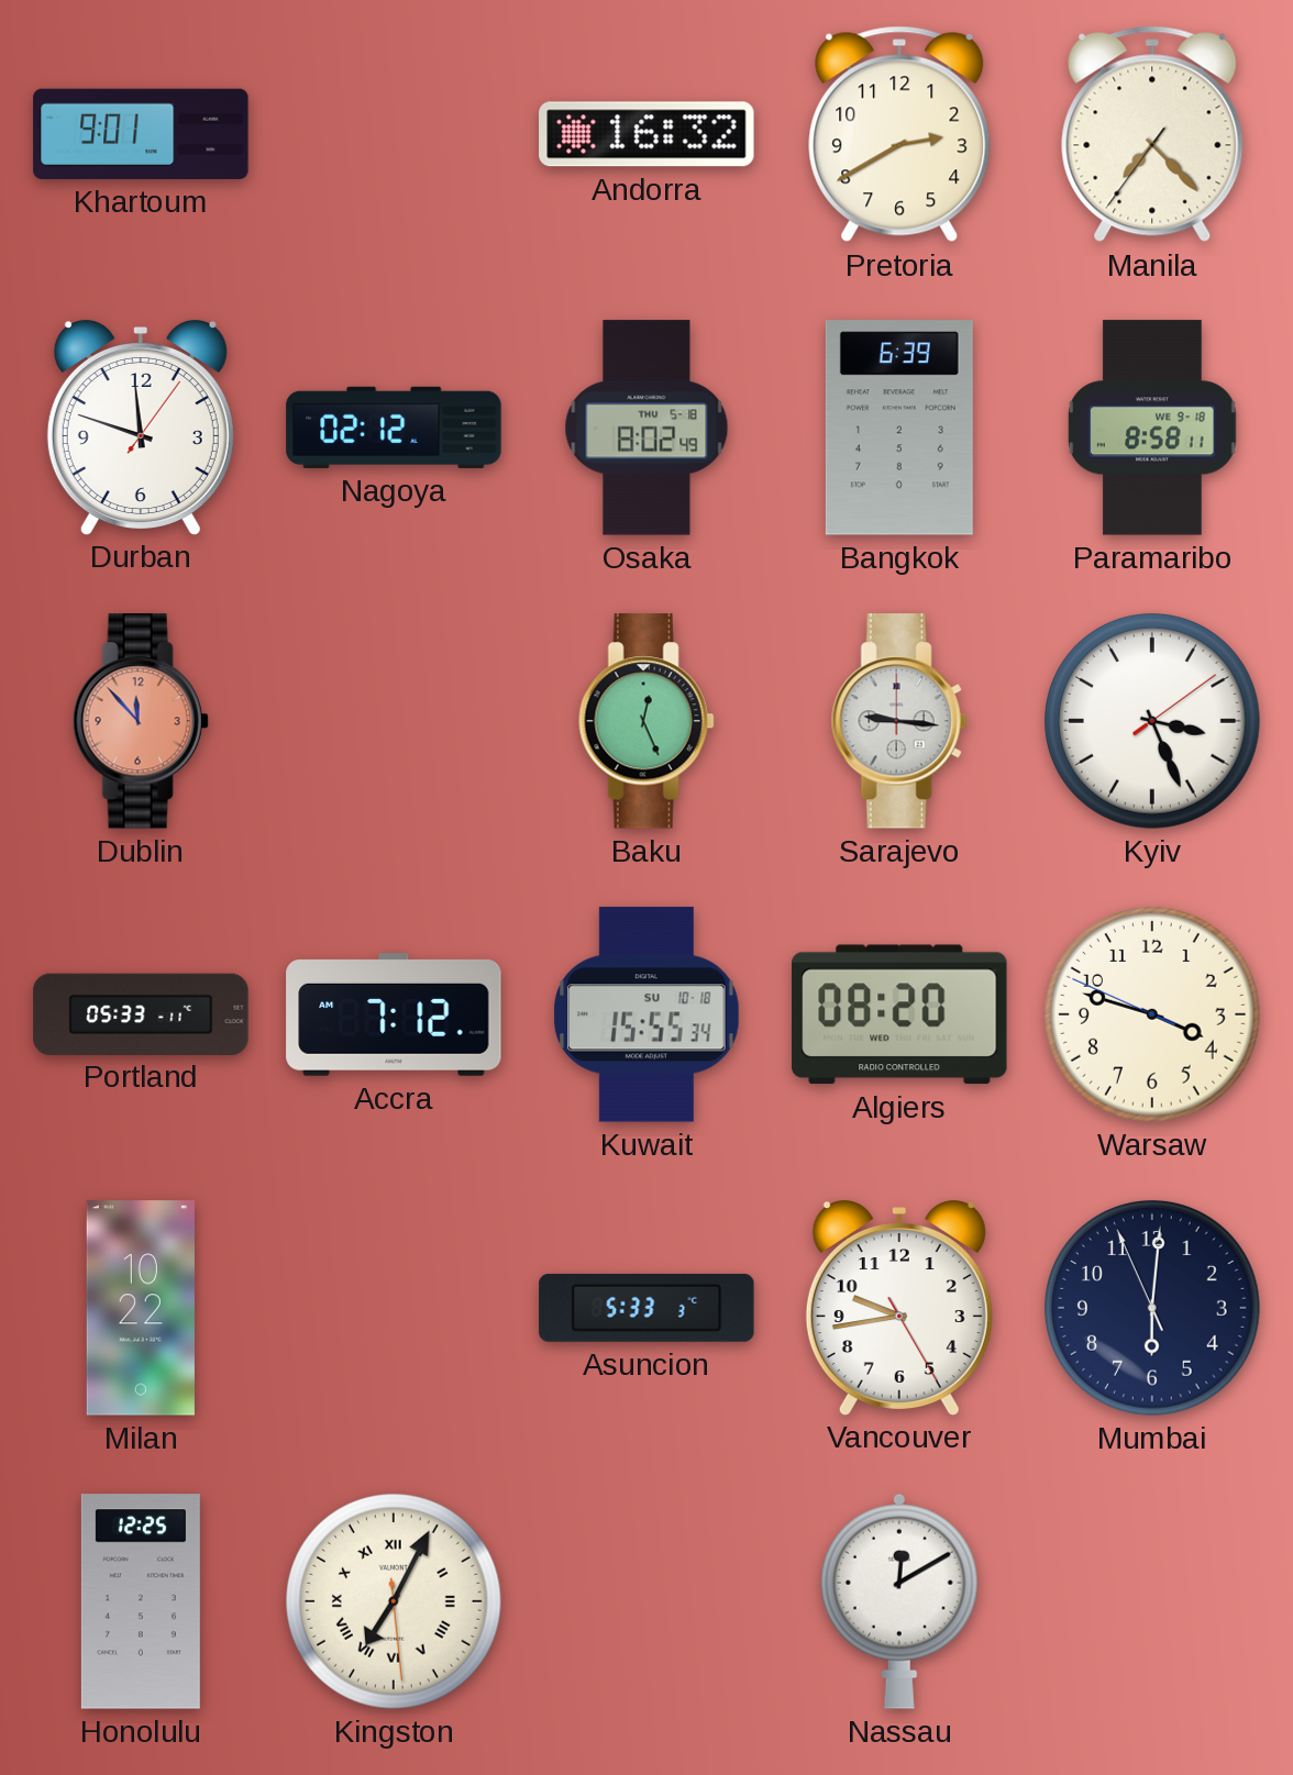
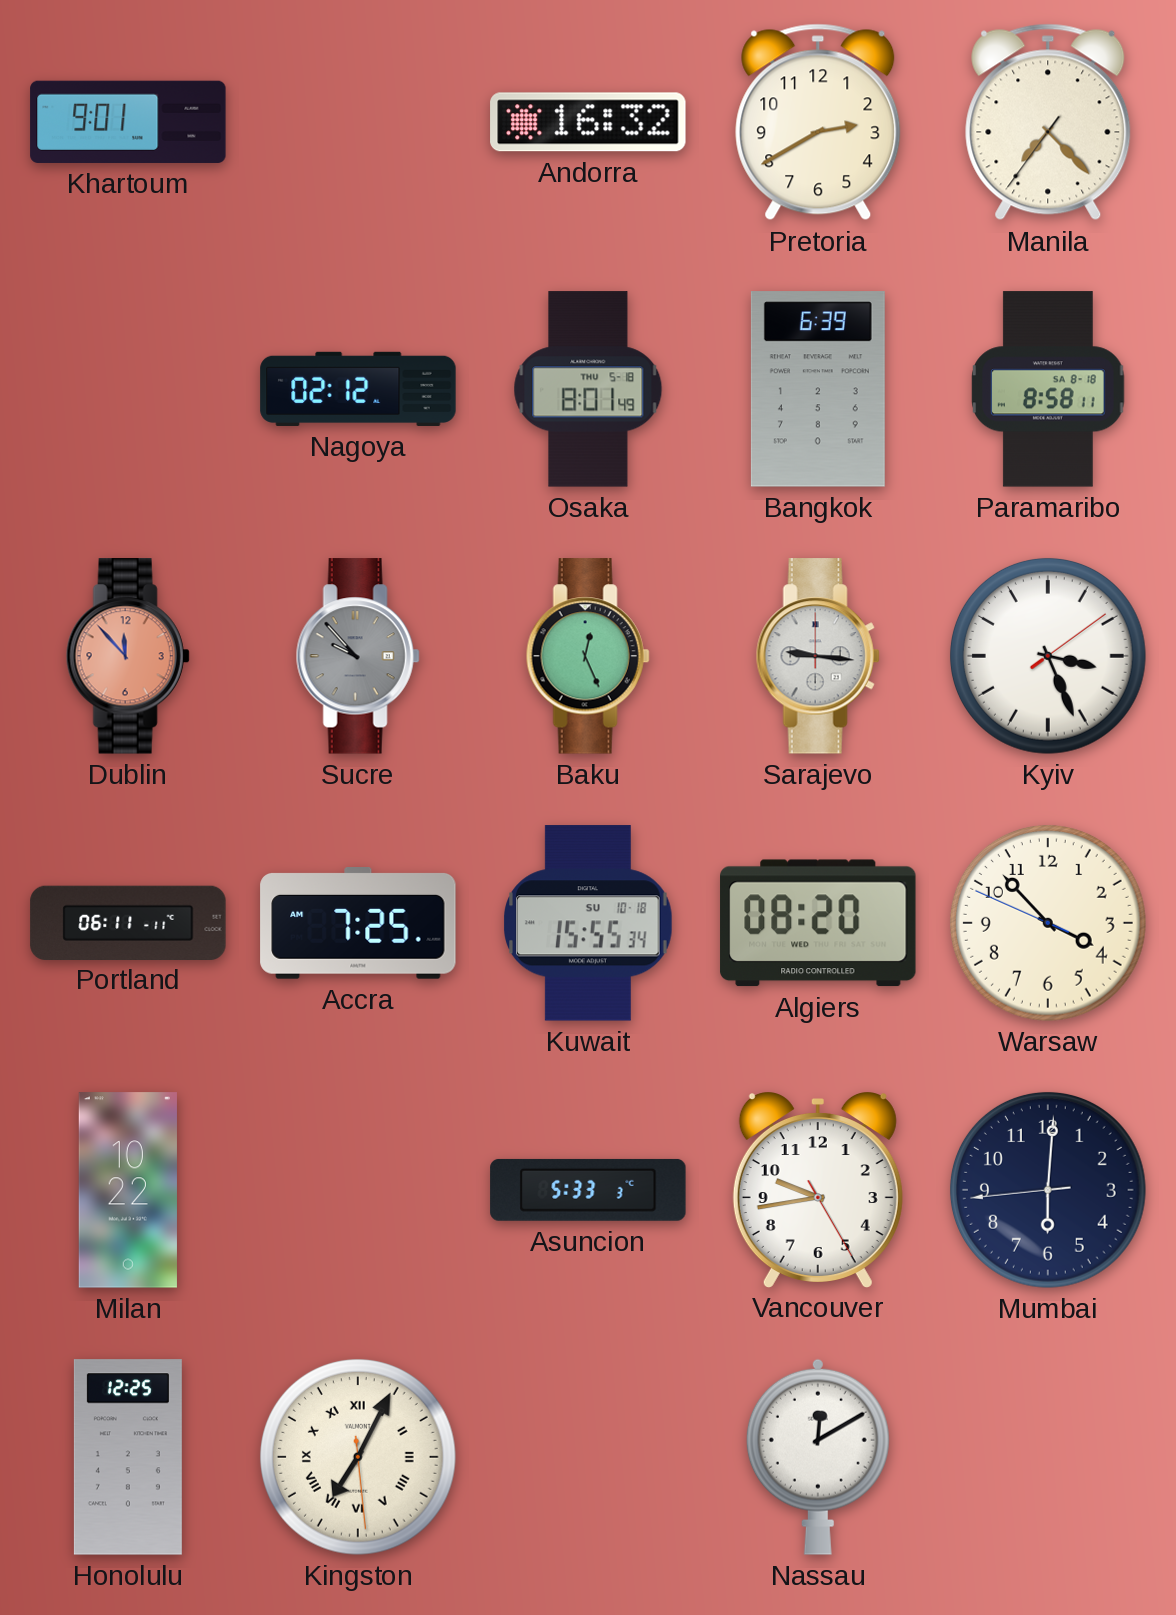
Durban: 11:48 -> none (141, 428)
Osaka: 8:02 -> 8:01 (588, 389)
Paramaribo date: WE 9-18 -> SA 8-18 (1048, 389)
Sucre: none -> 9:53 (358, 656)
Portland: 05:33 -> 06:11 (128, 922)
Accra: 7:12 -> 7:25 (358, 924)
Warsaw: 3:47 -> 3:52 (1048, 923)
Mumbai: 6:00:56 -> 6:00:44 (1048, 1190)
